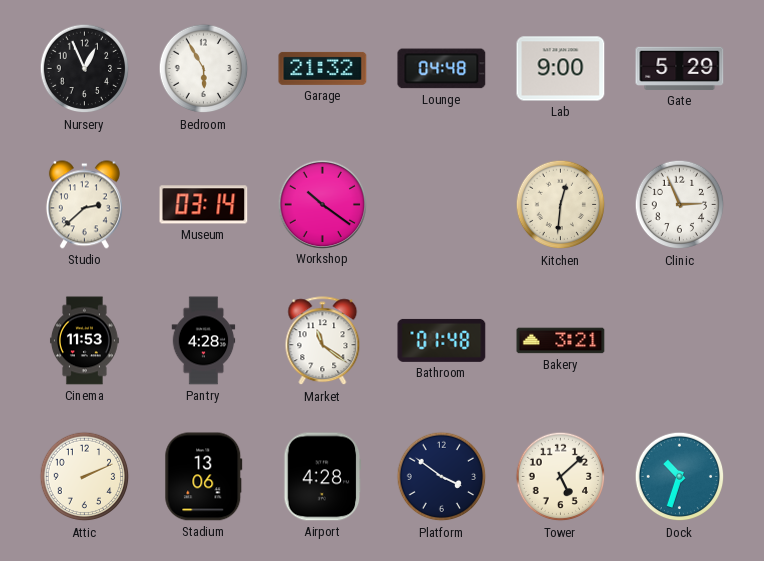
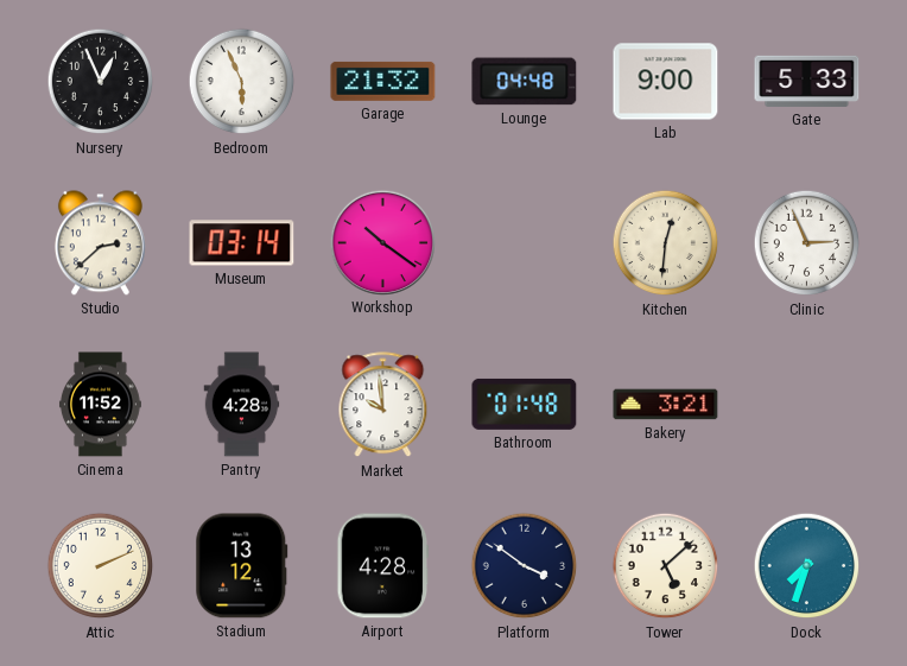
Bedroom: 5:55 -> 5:56 (242, 82)
Gate: 5:29 -> 5:33 (807, 81)
Cinema: 11:53 -> 11:52 (100, 405)
Market: 11:21 -> 9:59 (383, 405)
Stadium: 13:06 -> 13:12 (242, 566)
Dock: 10:33 -> 7:33 (807, 566)
